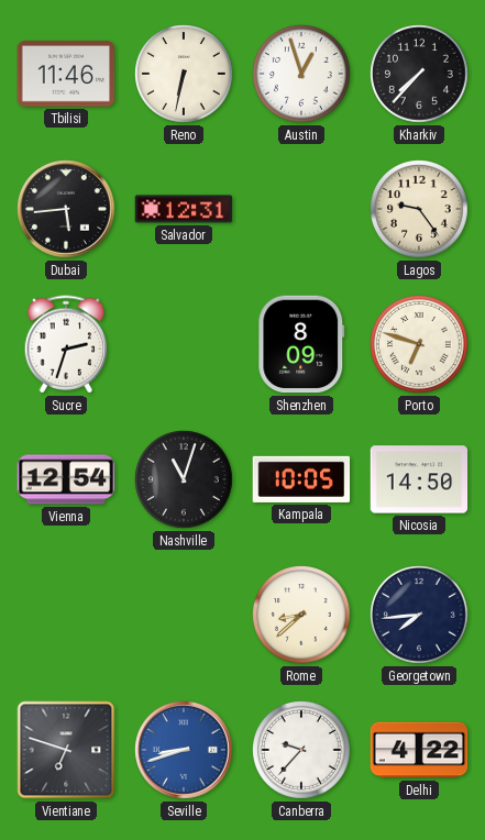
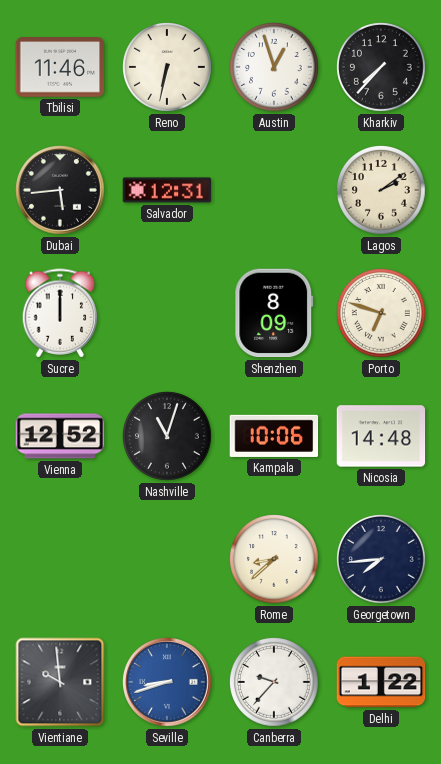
Lagos: 9:24 -> 2:09 (382, 191)
Sucre: 2:33 -> 12:00 (60, 313)
Vienna: 12:54 -> 12:52 (60, 436)
Kampala: 10:05 -> 10:06 (274, 436)
Nicosia: 14:50 -> 14:48 (381, 436)
Vientiane: 6:48 -> 9:59 (60, 682)
Delhi: 4:22 -> 1:22 (381, 682)
